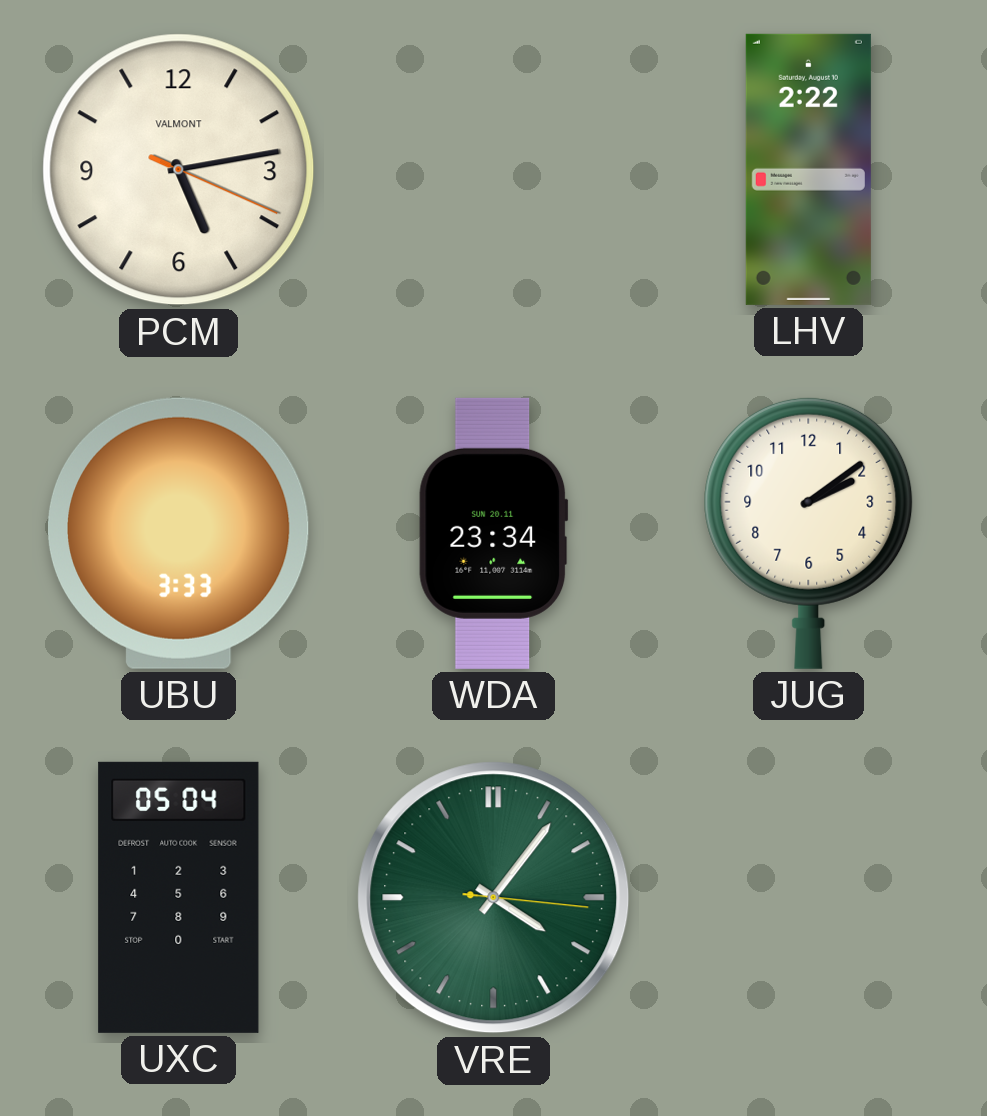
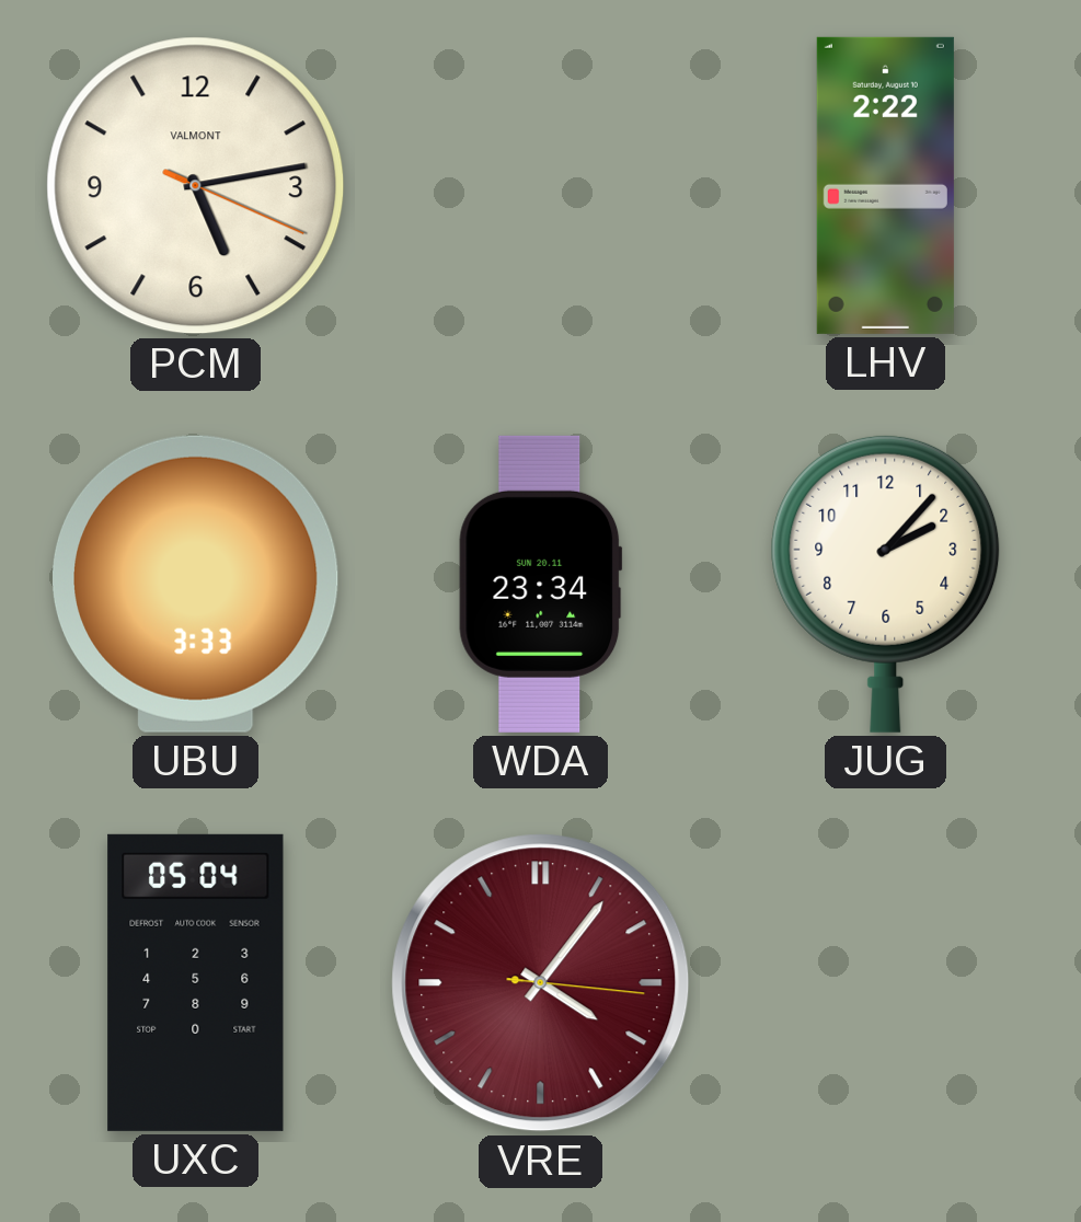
JUG: 2:09 -> 2:07 (886, 584)
VRE dial: green -> burgundy (541, 983)
